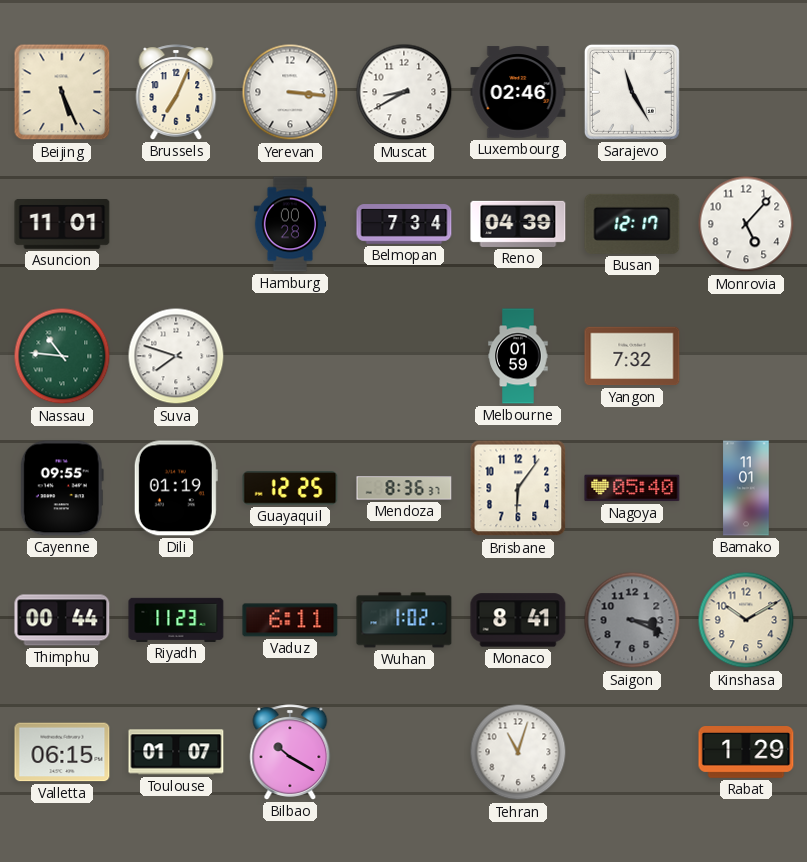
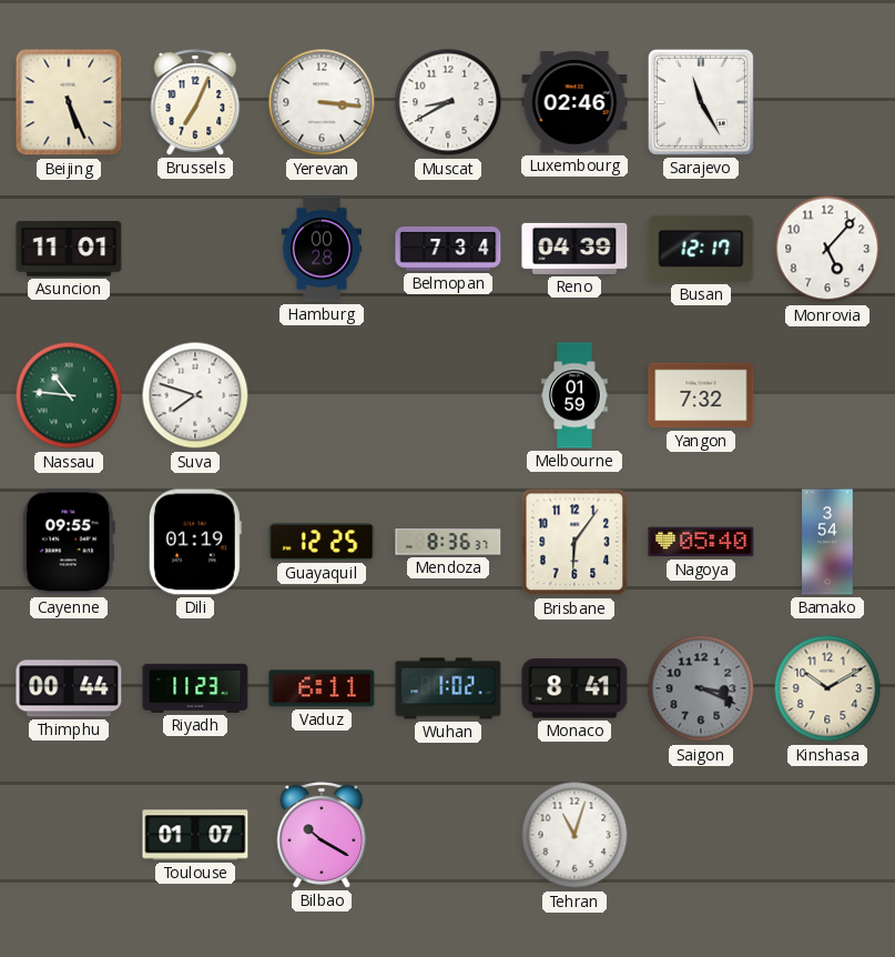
Bamako: 11:01 -> 3:54 (827, 542)
Valletta: 06:15 -> none (62, 752)
Rabat: 1:29 -> none (746, 753)
